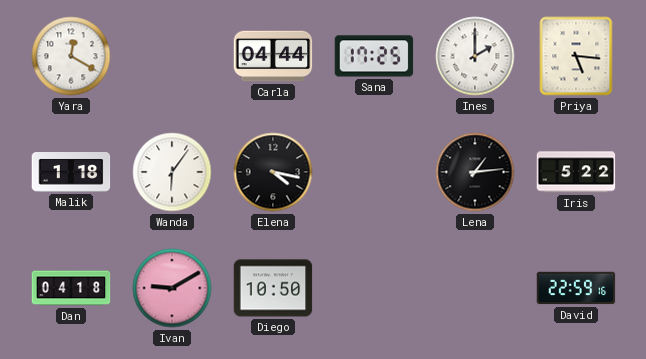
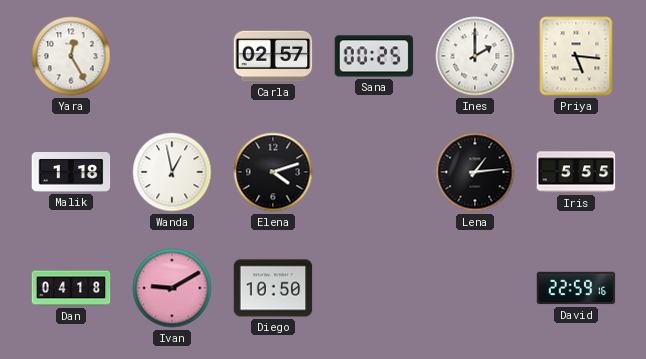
Yara: 12:20 -> 12:25 (71, 56)
Carla: 04:44 -> 02:57 (273, 56)
Sana: 17:25 -> 00:25 (374, 56)
Wanda: 6:06 -> 12:58 (172, 172)
Elena: 4:17 -> 4:12 (273, 172)
Iris: 5:22 -> 5:55 (576, 172)
